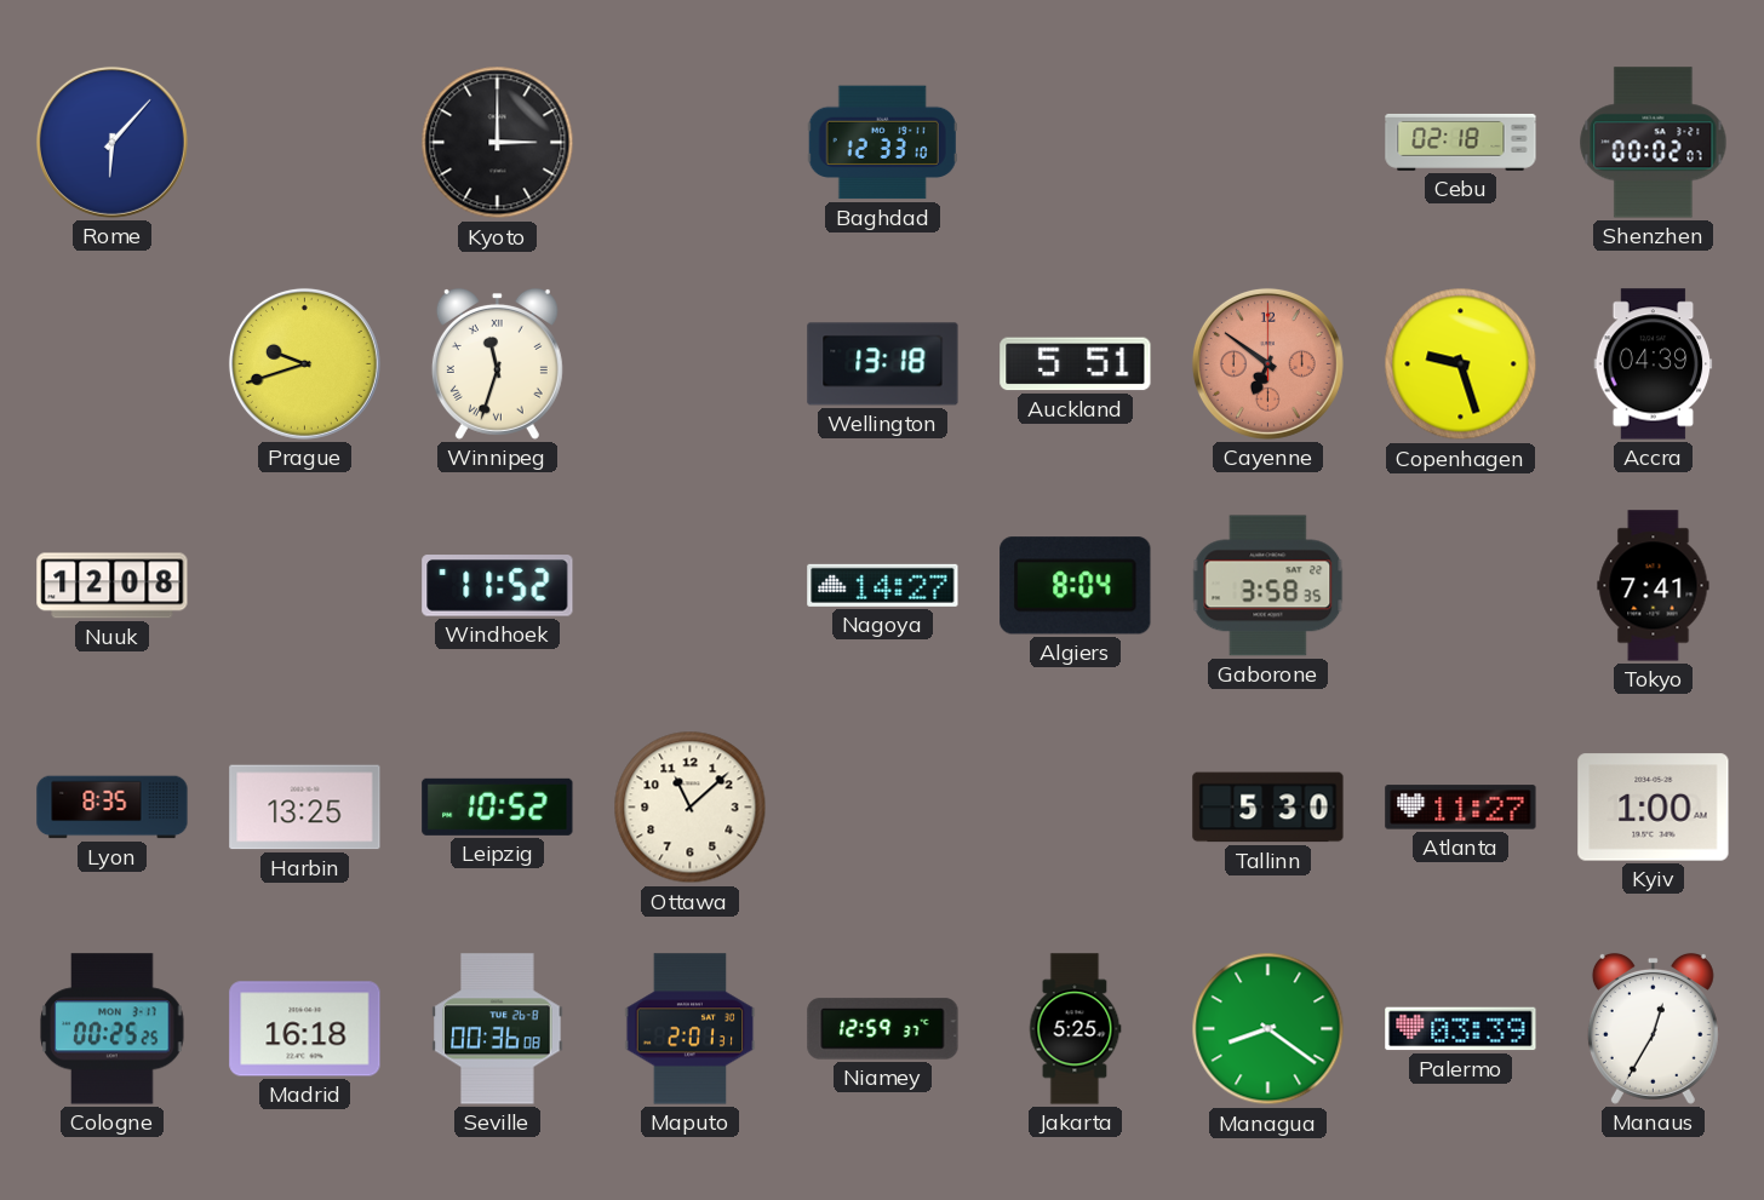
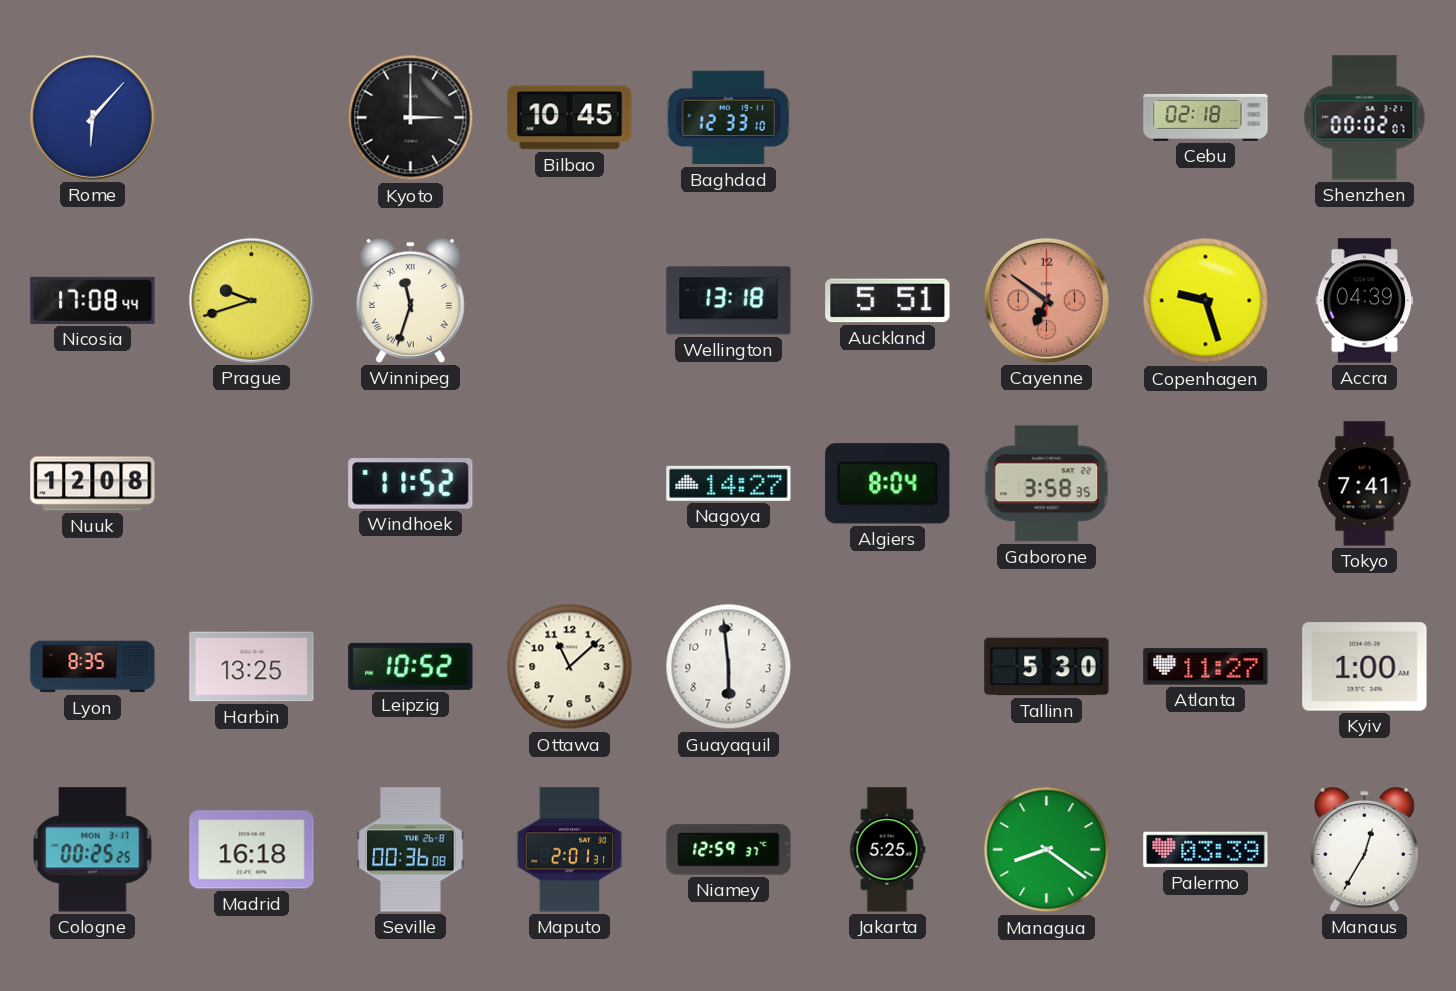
Bilbao: none -> 10:45 (570, 118)
Nicosia: none -> 17:08 (93, 300)
Guayaquil: none -> 5:59 (729, 667)
